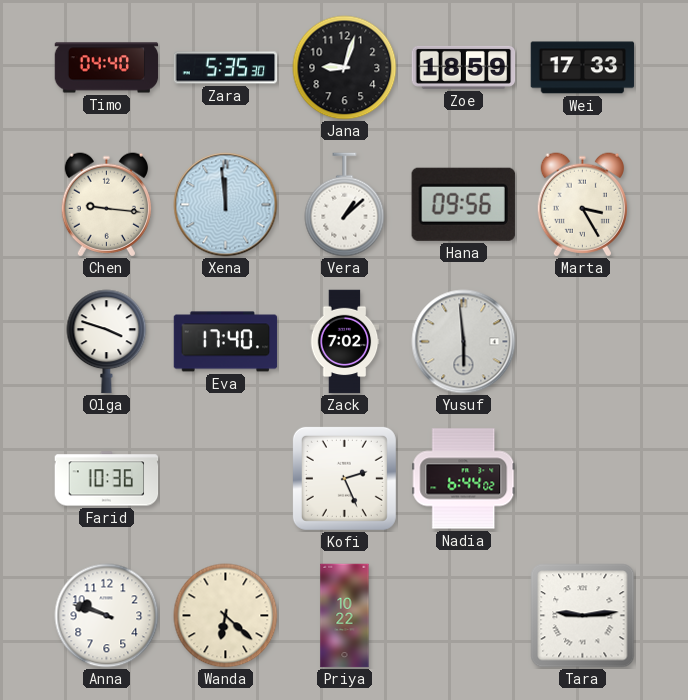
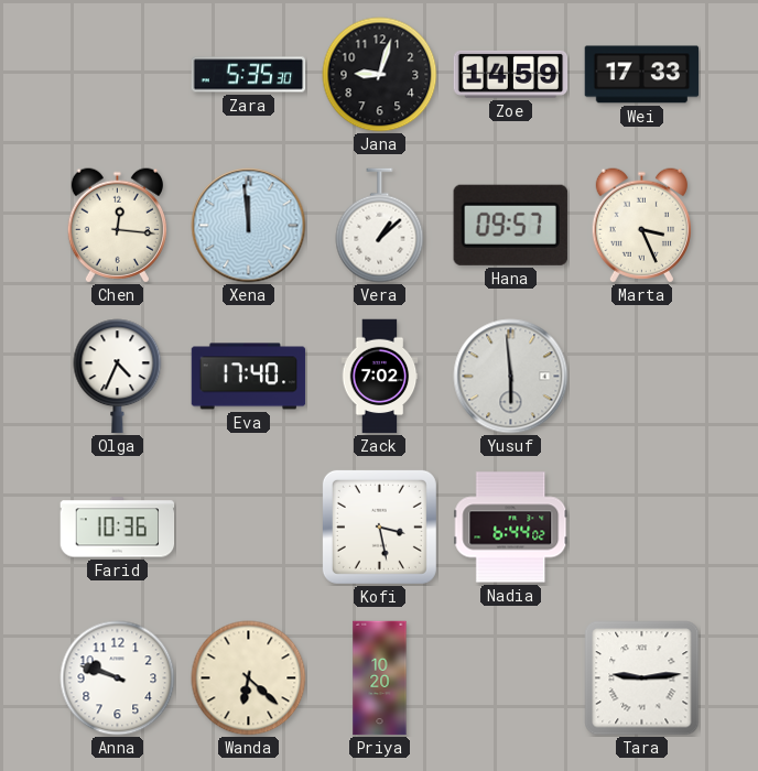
Timo: 04:40 -> none (107, 68)
Zoe: 18:59 -> 14:59 (511, 74)
Chen: 9:16 -> 12:16 (117, 226)
Hana: 09:56 -> 09:57 (510, 225)
Marta: 3:25 -> 3:26 (641, 226)
Olga: 3:48 -> 4:34 (118, 377)
Kofi: 2:26 -> 3:28 (379, 526)
Priya: 10:22 -> 10:20 (380, 678)
